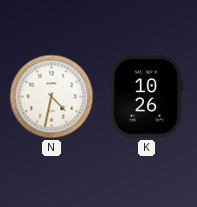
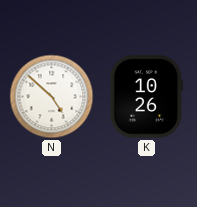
N: 4:32 -> 4:52 (52, 97)
